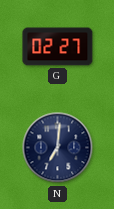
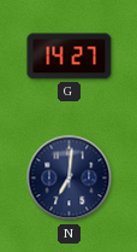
G: 02:27 -> 14:27 (70, 57)
